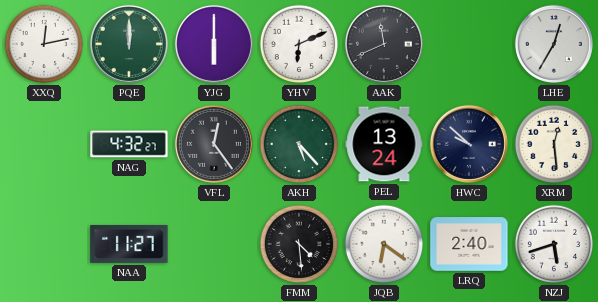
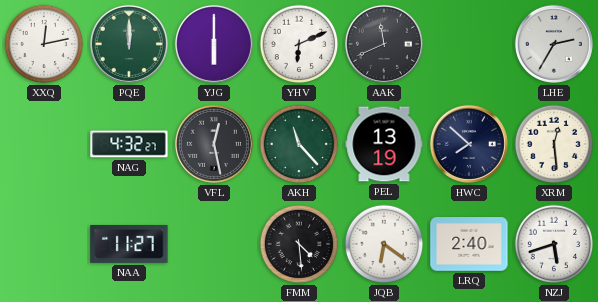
LHE: 12:35 -> 2:35 (554, 44)
VFL: 12:24 -> 12:28 (214, 144)
AKH: 5:23 -> 11:23 (299, 144)
PEL: 13:24 -> 13:19 (384, 144)
HWC: 9:52 -> 7:52 (469, 144)
